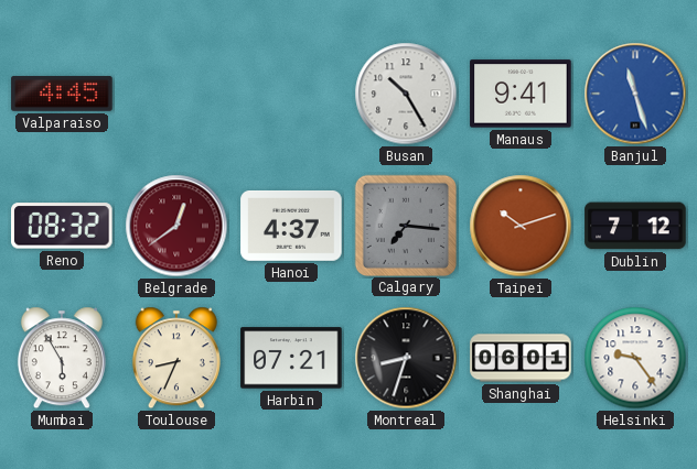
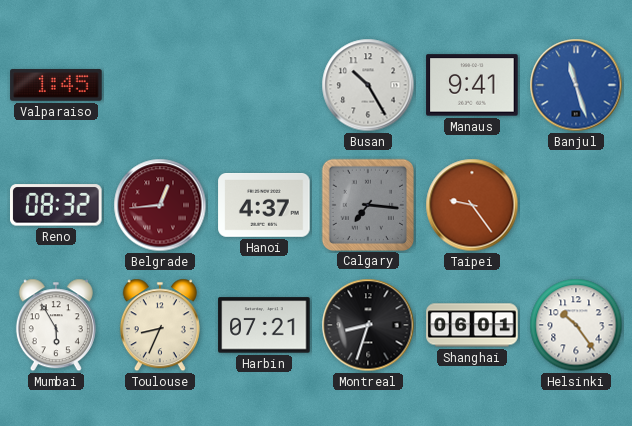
Valparaiso: 4:45 -> 1:45 (56, 86)
Belgrade: 12:39 -> 12:44 (160, 205)
Taipei: 10:12 -> 9:24 (472, 205)
Dublin: 7:12 -> none (635, 226)
Helsinki: 9:24 -> 10:24 (576, 325)
